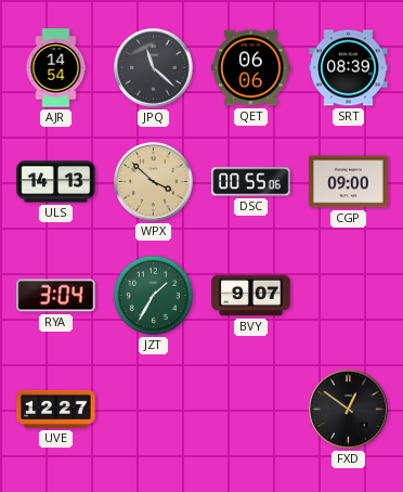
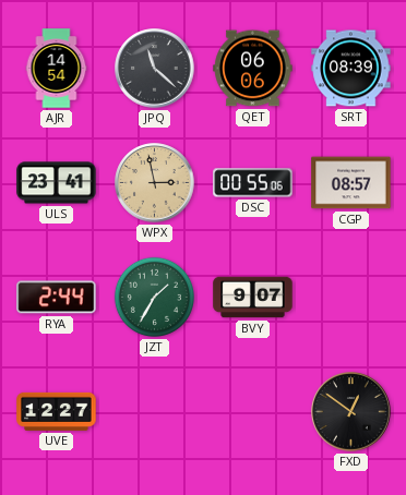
ULS: 14:13 -> 23:41 (57, 183)
WPX: 3:52 -> 2:58 (155, 183)
CGP: 09:00 -> 08:57 (351, 183)
RYA: 3:04 -> 2:44 (57, 298)
